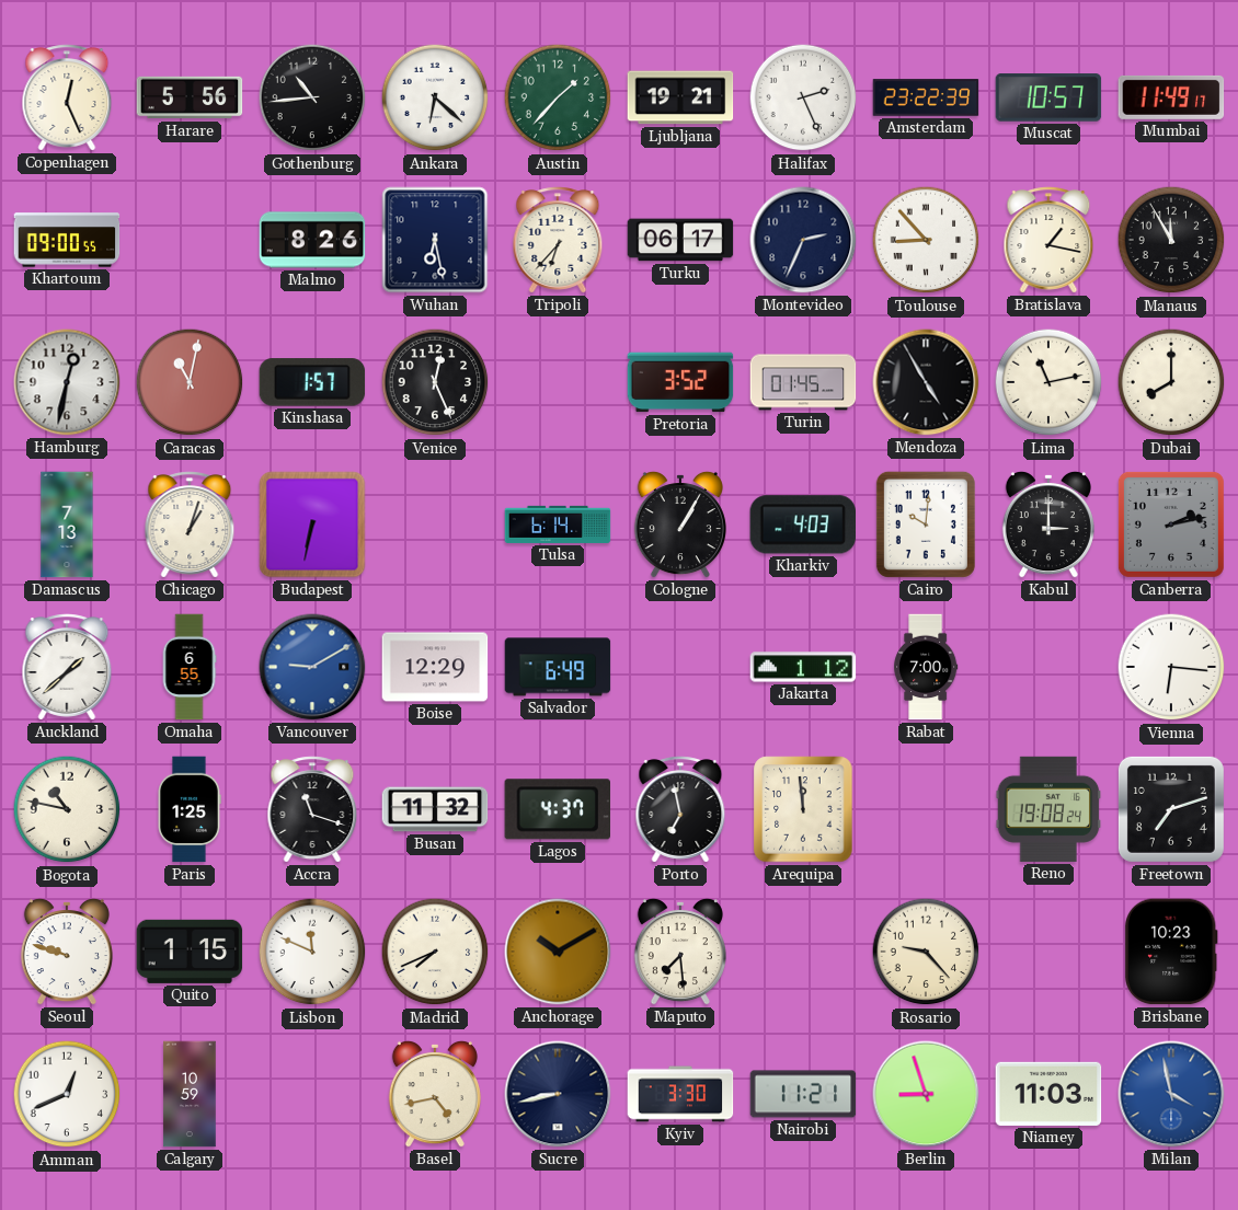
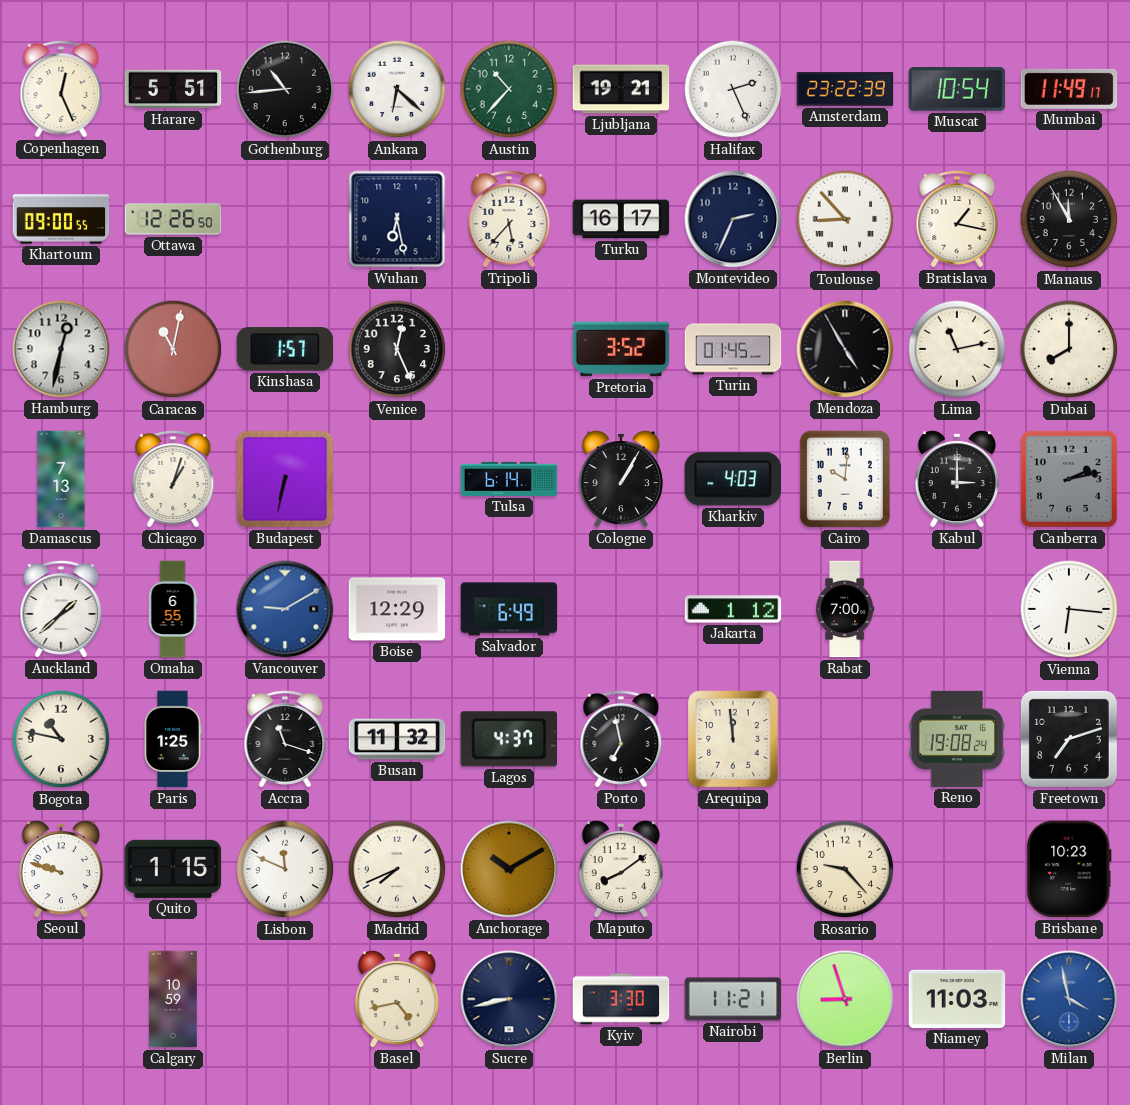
Harare: 5:56 -> 5:51 (173, 89)
Austin: 1:37 -> 10:37 (509, 89)
Muscat: 10:57 -> 10:54 (957, 89)
Ottawa: none -> 12:26 (173, 219)
Malmo: 8:26 -> none (312, 240)
Tripoli: 6:37 -> 5:37 (509, 219)
Turku: 06:17 -> 16:17 (621, 219)
Maputo: 7:29 -> 8:09 (621, 869)
Amman: 12:41 -> none (67, 1094)
